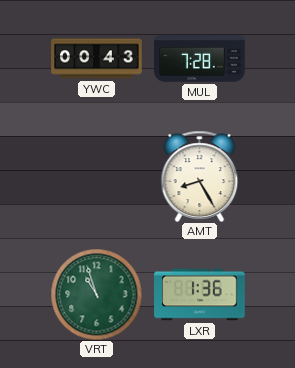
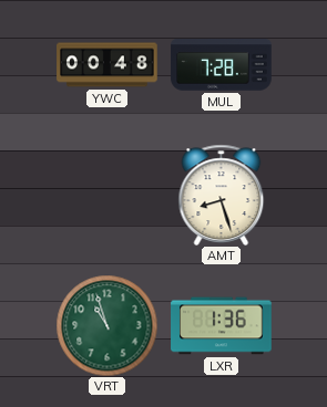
YWC: 00:43 -> 00:48 (108, 65)
AMT: 8:25 -> 8:27 (222, 195)
